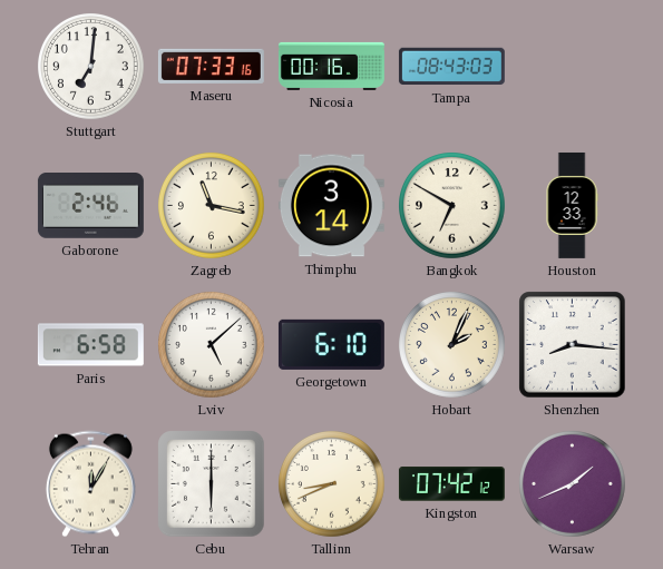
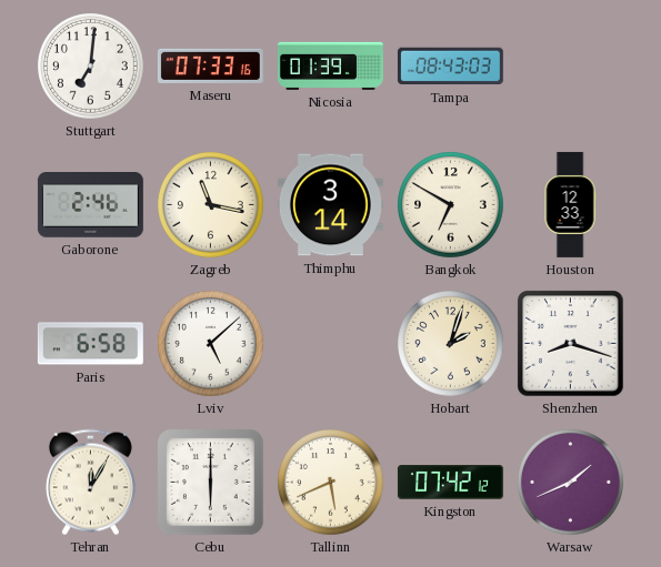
Nicosia: 00:16 -> 01:39 (330, 65)
Georgetown: 6:10 -> none (331, 344)
Hobart: 2:04 -> 2:03 (451, 344)
Shenzhen: 8:16 -> 8:18 (571, 344)
Tallinn: 8:41 -> 5:41 (331, 483)
